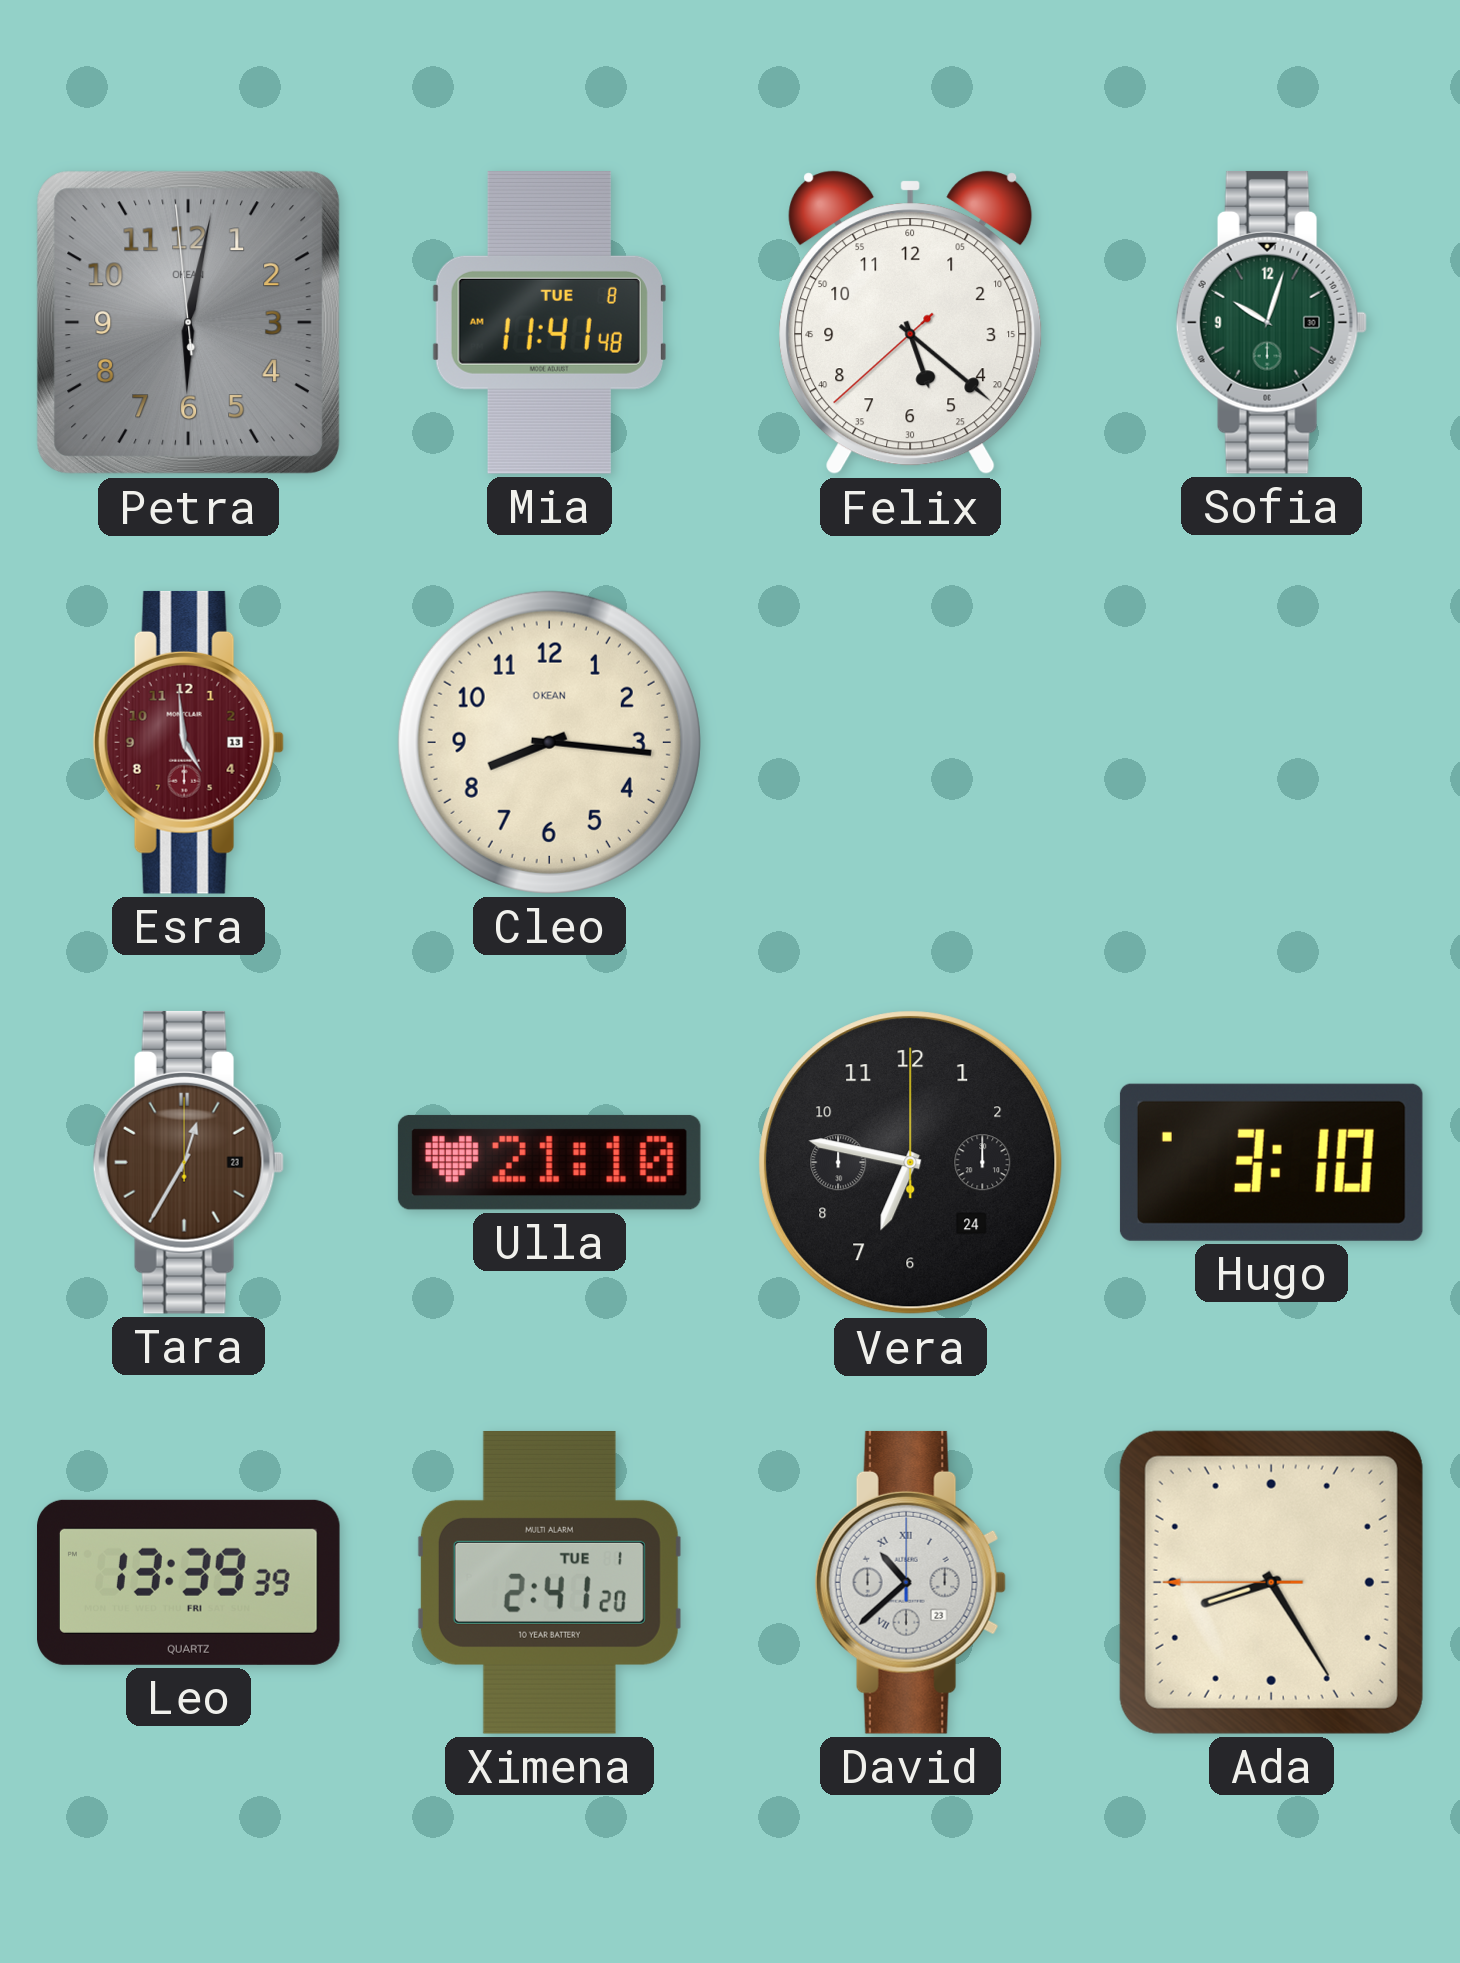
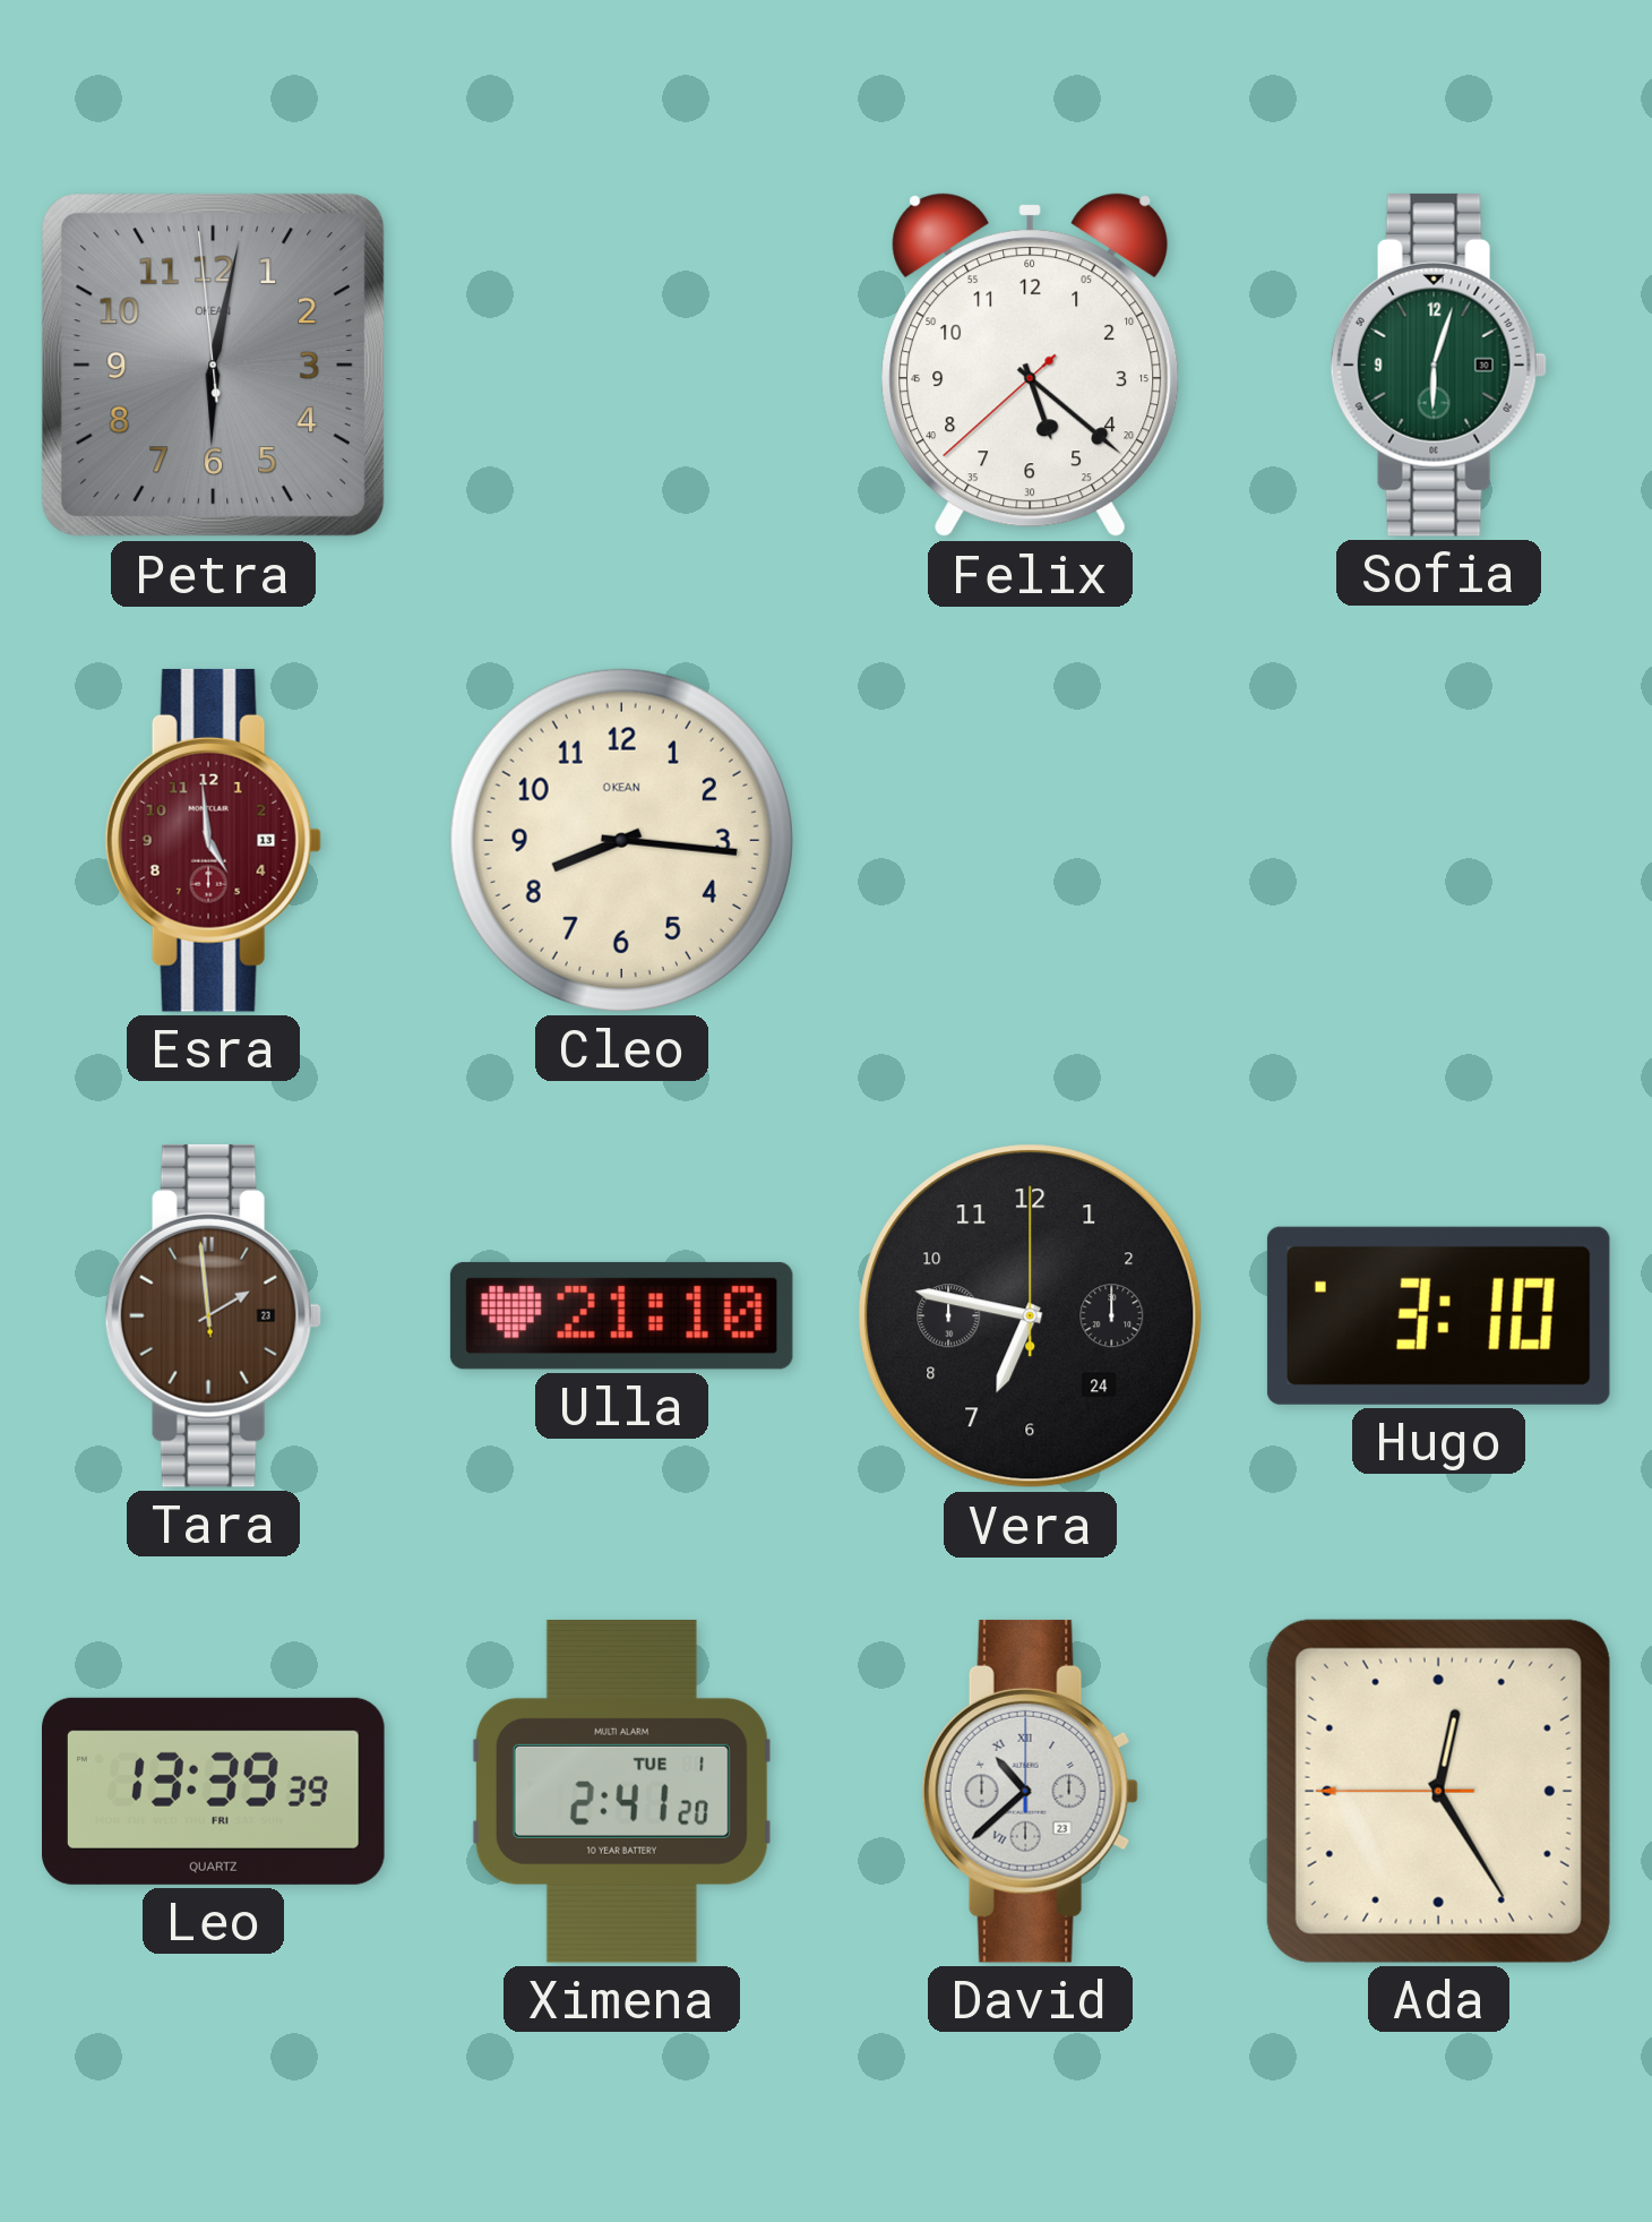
Mia: 11:41 -> none (549, 322)
Sofia: 10:03 -> 6:03 (1438, 364)
Tara: 12:35 -> 1:58 (213, 1315)
Ada: 8:24 -> 12:24 (1438, 1791)
